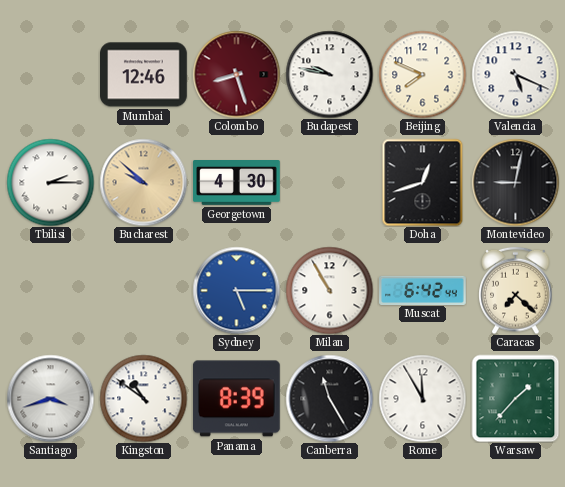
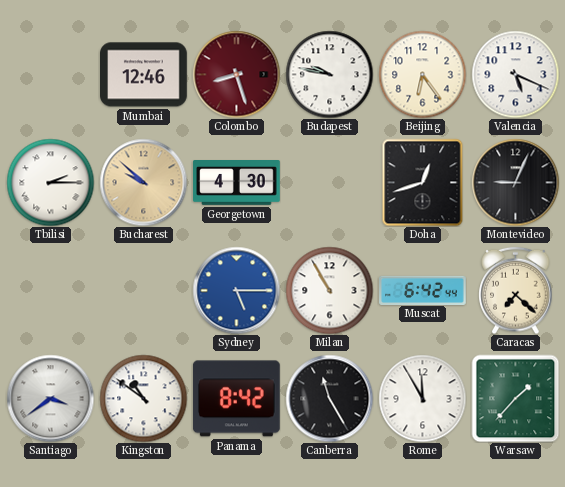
Beijing: 7:49 -> 6:24 (422, 74)
Montevideo: 9:02 -> 9:04 (515, 182)
Santiago: 3:42 -> 3:39 (50, 398)
Panama: 8:39 -> 8:42 (237, 399)
